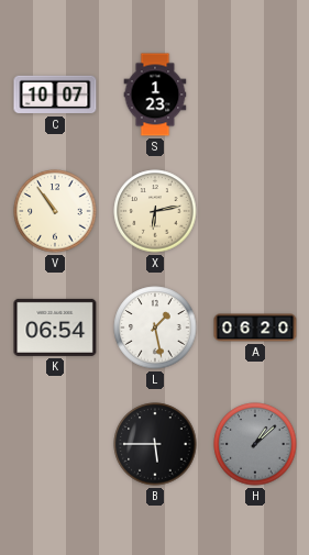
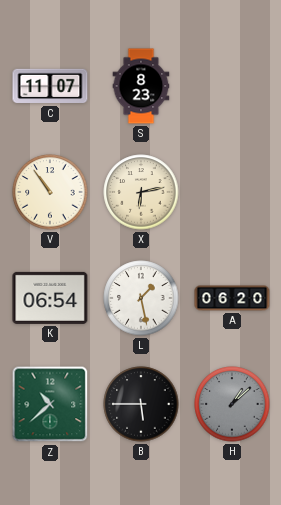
C: 10:07 -> 11:07 (50, 86)
S: 1:23 -> 8:23 (141, 86)
Z: none -> 10:38 (50, 404)
